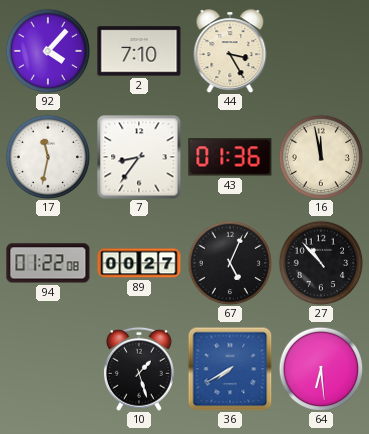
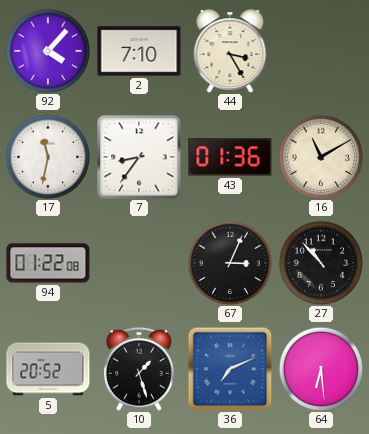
16: 11:58 -> 11:10 (321, 157)
89: 00:27 -> none (139, 263)
67: 5:04 -> 3:04 (230, 263)
5: none -> 20:52 (48, 369)
36: 7:40 -> 7:11 (230, 369)
